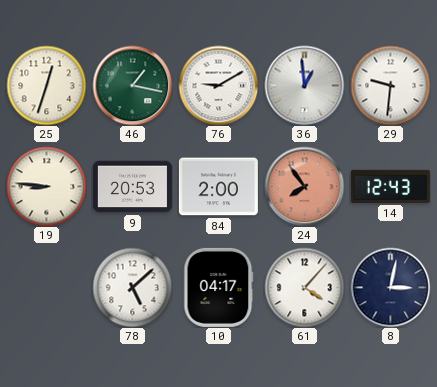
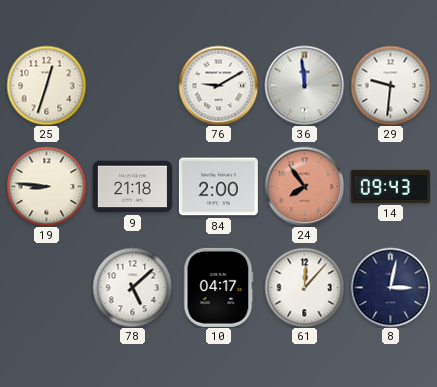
46: 1:17 -> none (132, 85)
36: 12:59 -> 11:59 (304, 85)
9: 20:53 -> 21:18 (132, 187)
14: 12:43 -> 09:43 (390, 186)
61: 4:07 -> 12:07 (304, 287)
